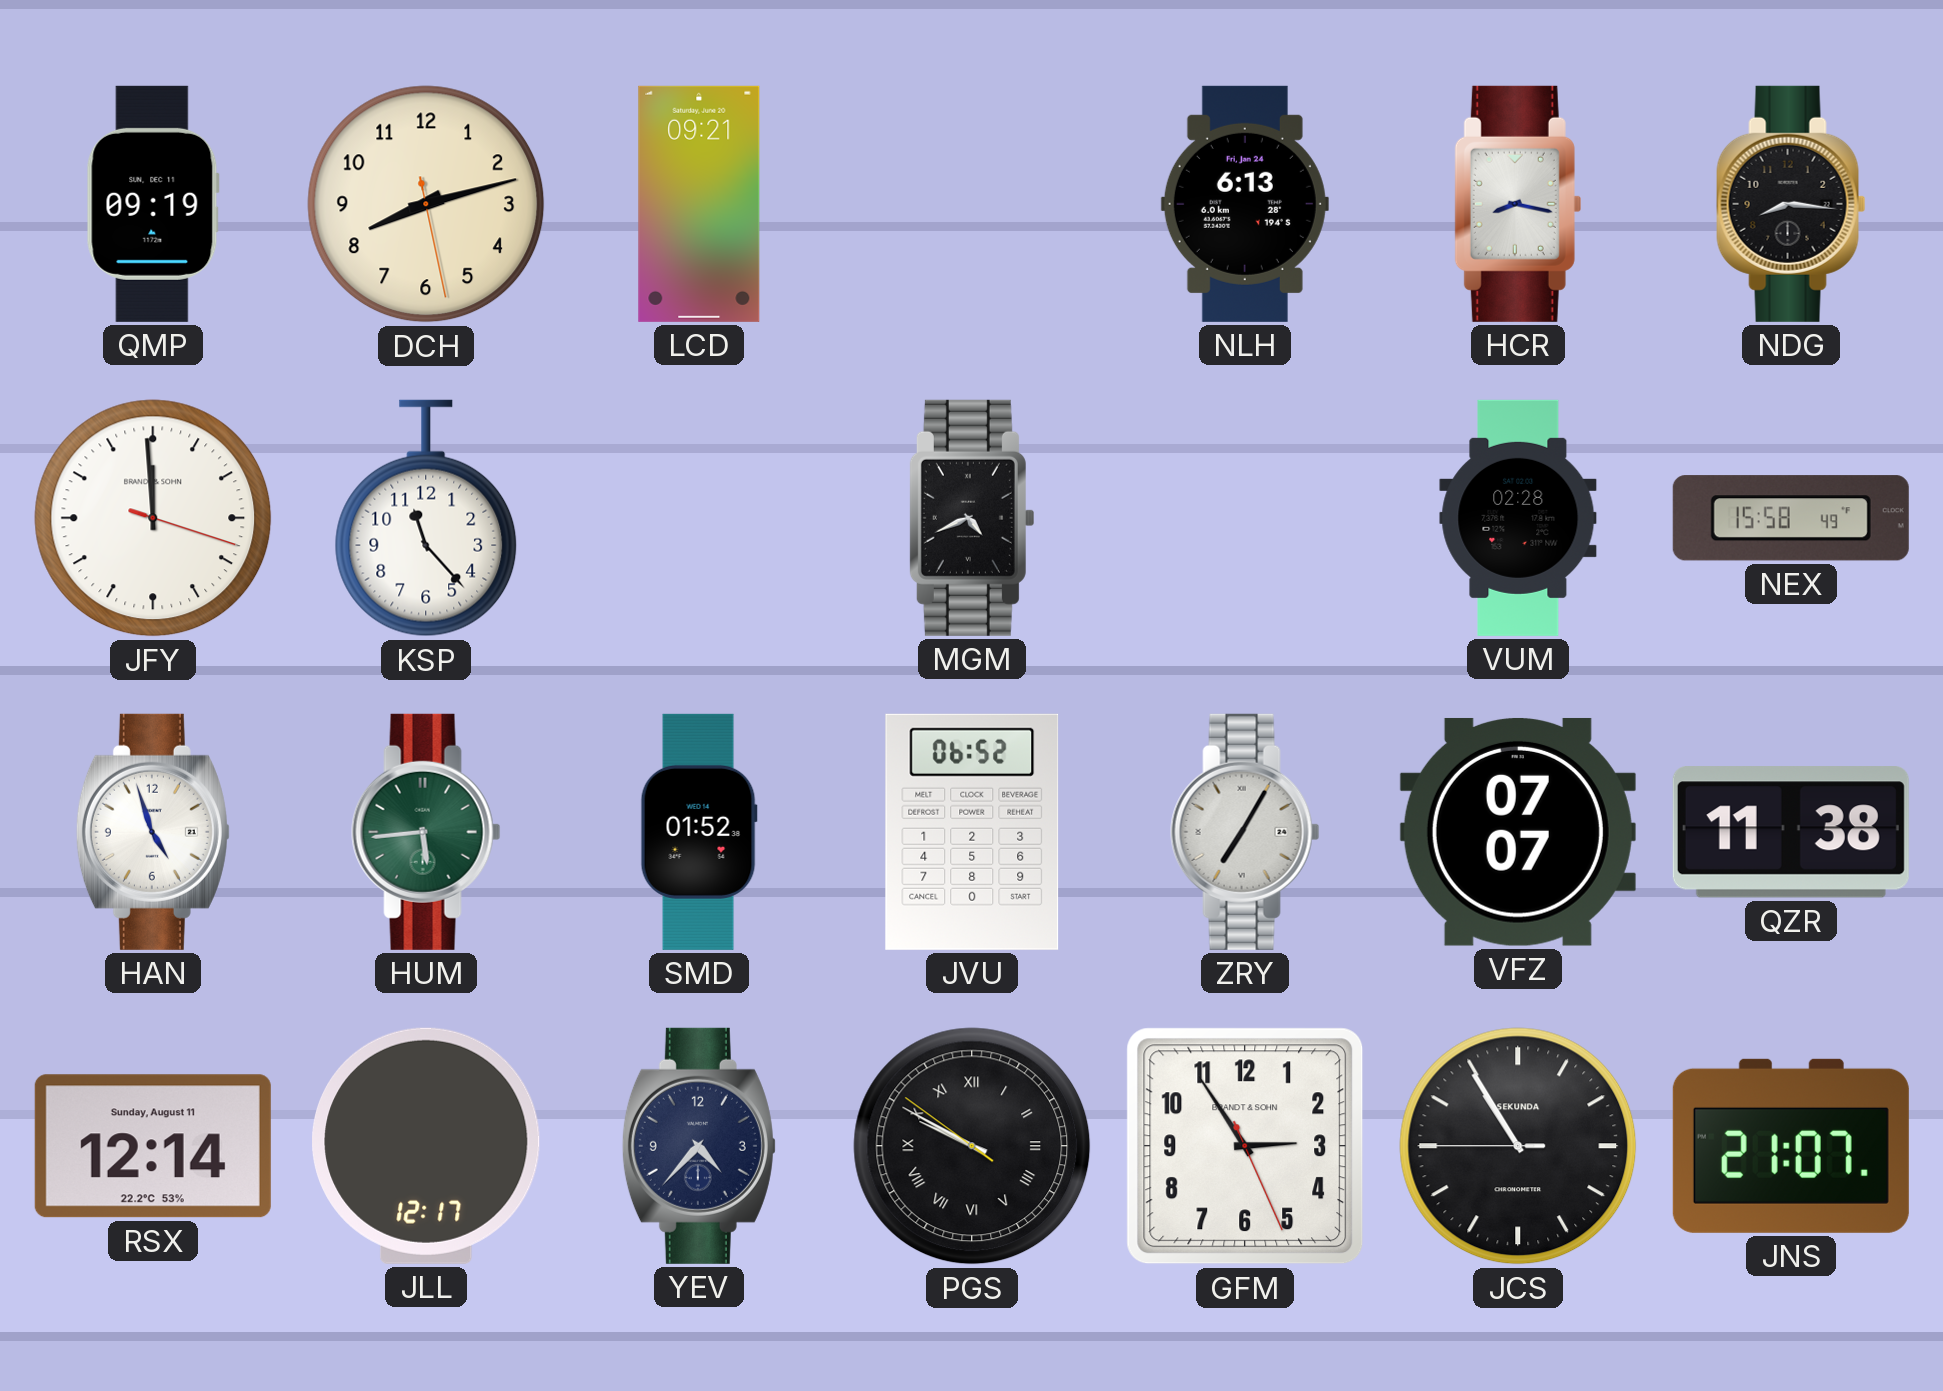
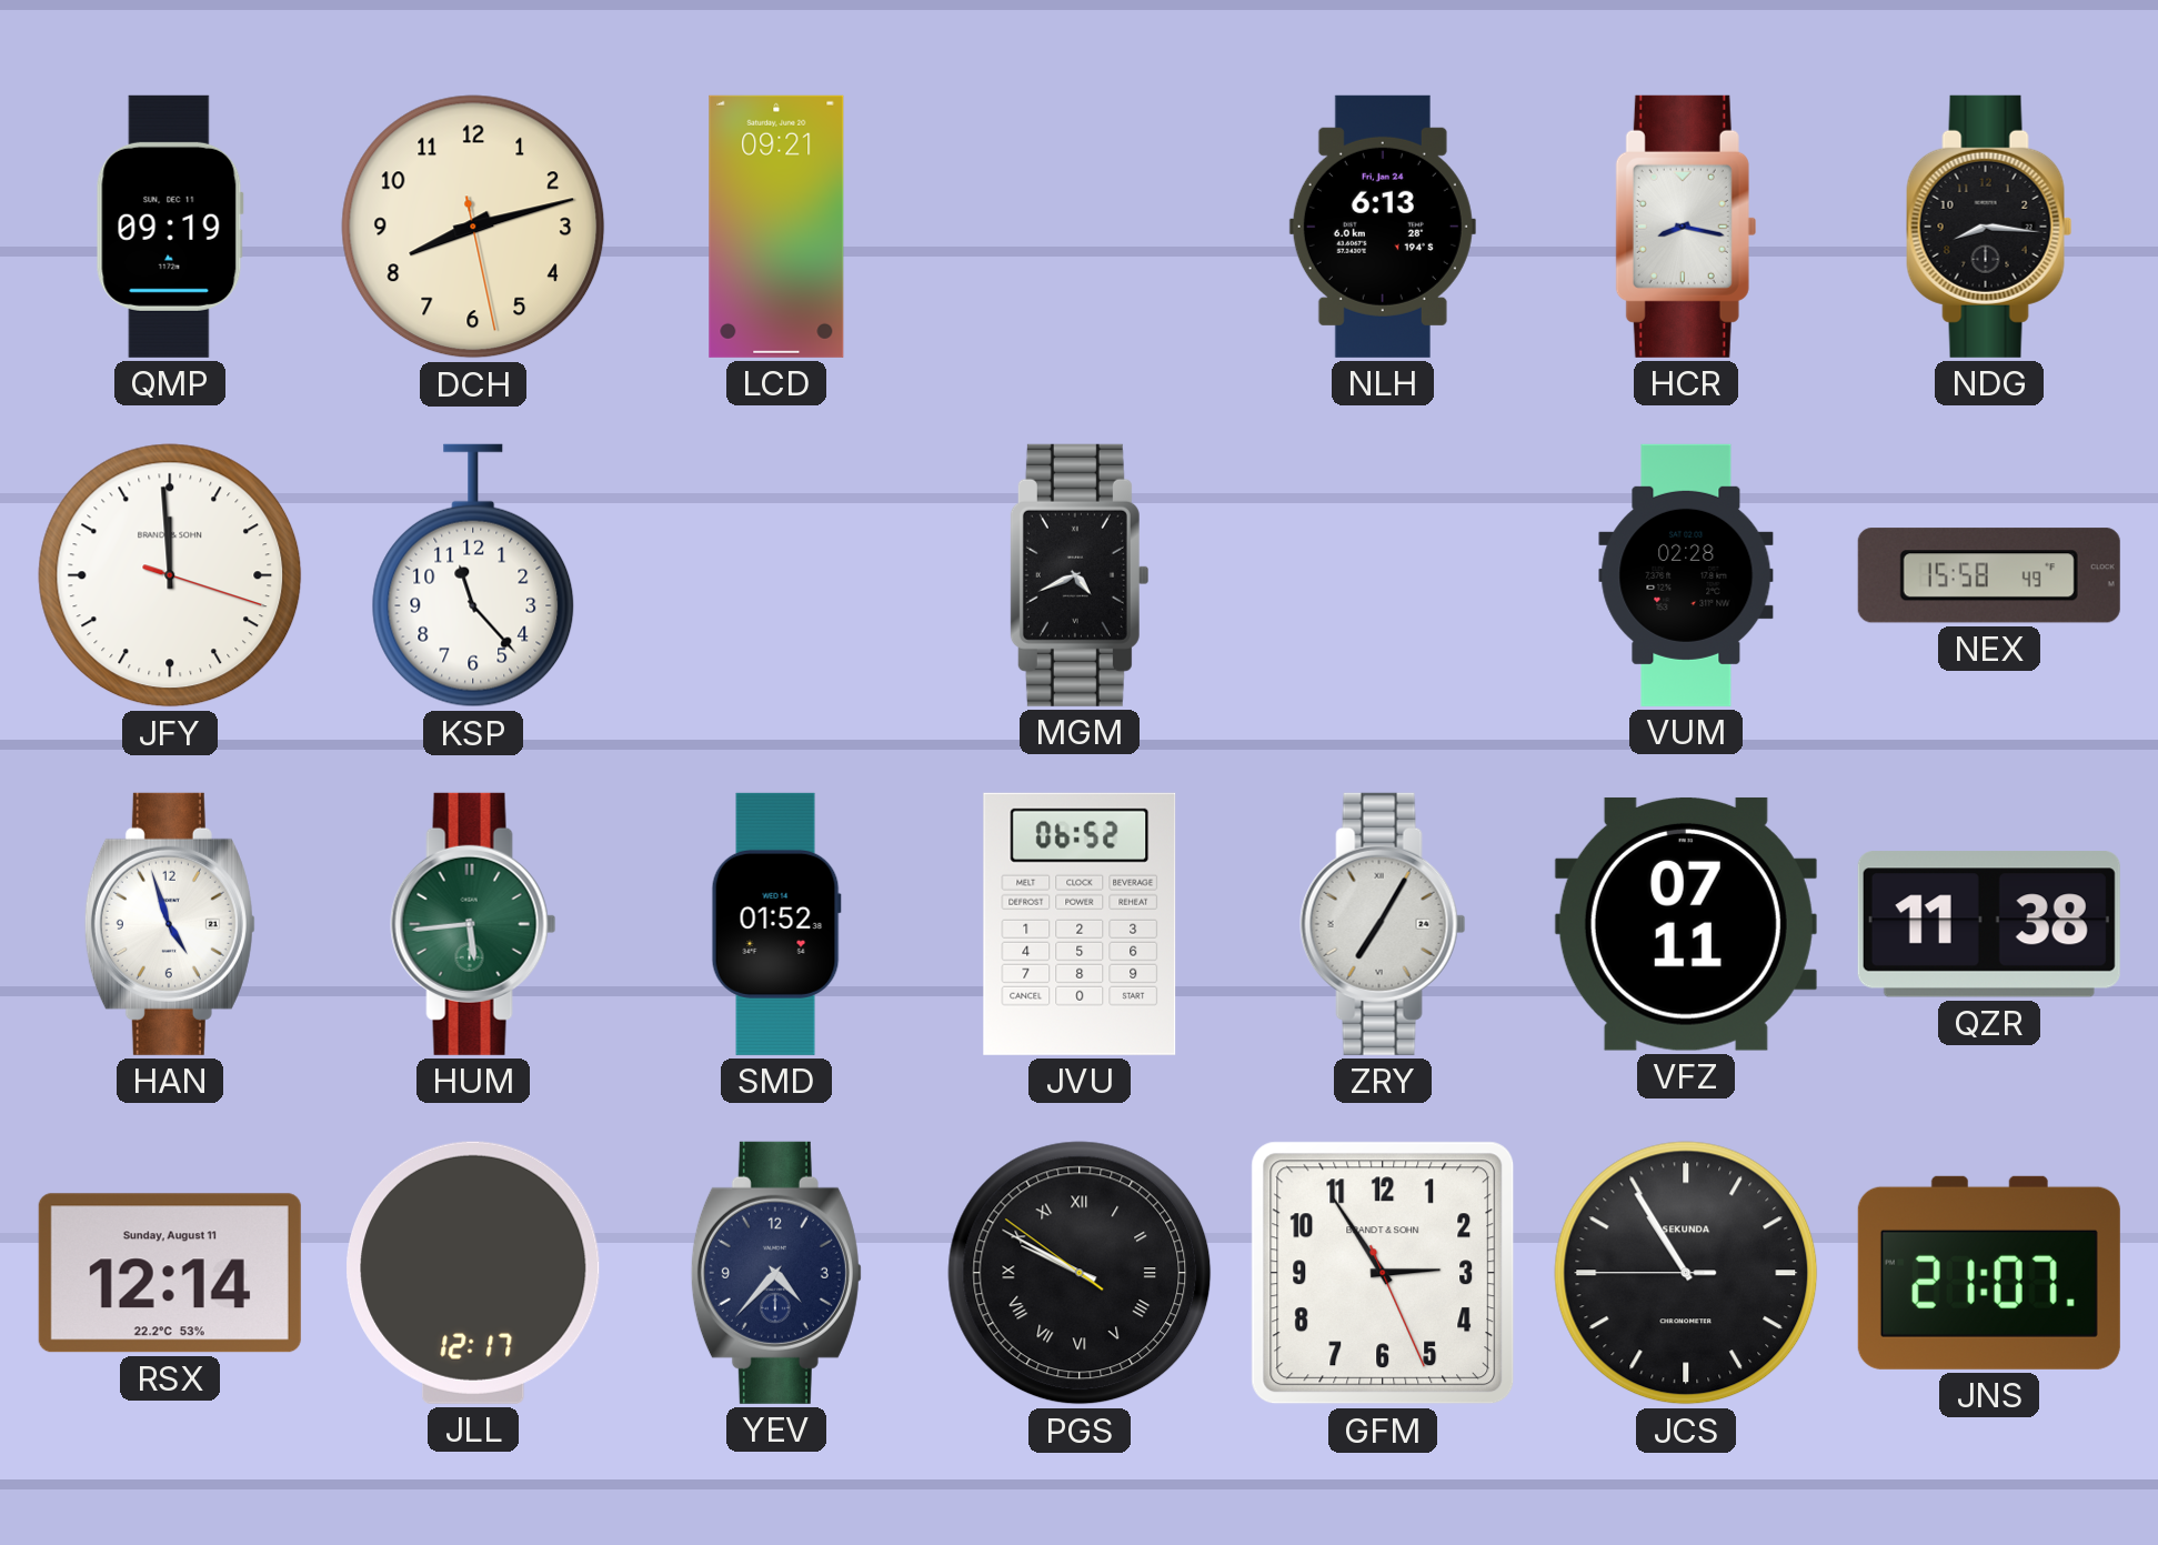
VFZ: 07:07 -> 07:11 (1686, 924)
